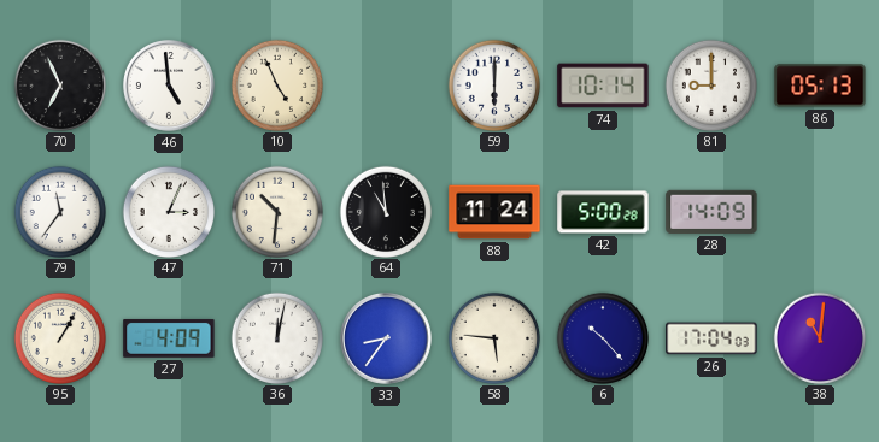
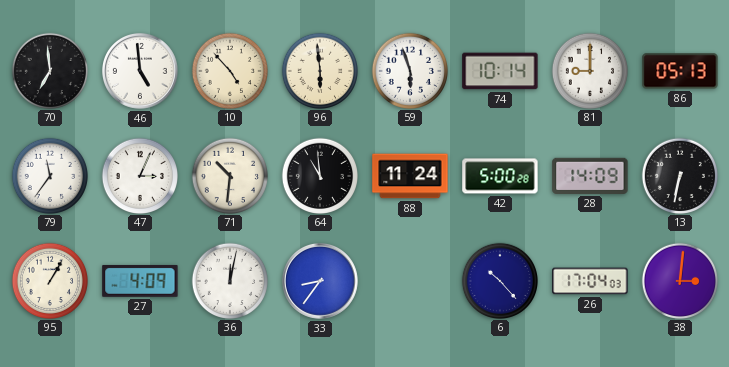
70: 6:56 -> 6:59 (49, 70)
10: 4:56 -> 4:53 (229, 70)
96: none -> 5:59 (319, 70)
59: 6:00 -> 5:57 (409, 70)
13: none -> 6:32 (679, 175)
58: 5:46 -> none (493, 337)
38: 11:01 -> 3:01 (679, 280)
